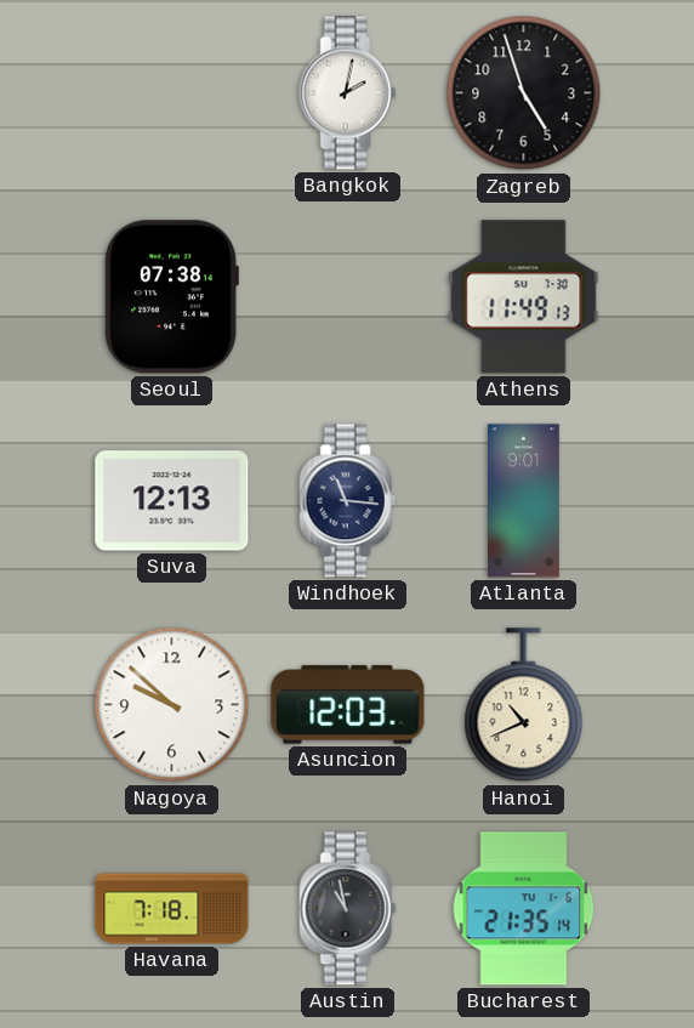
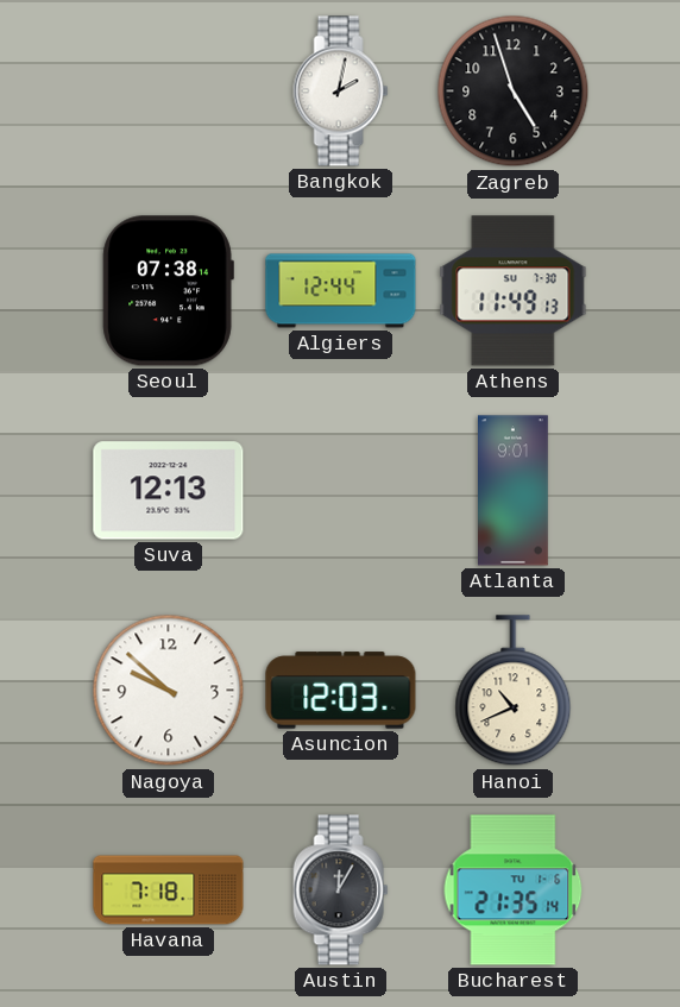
Algiers: none -> 12:44 (341, 291)
Windhoek: 11:16 -> none (348, 501)
Austin: 10:58 -> 12:05 (341, 890)
